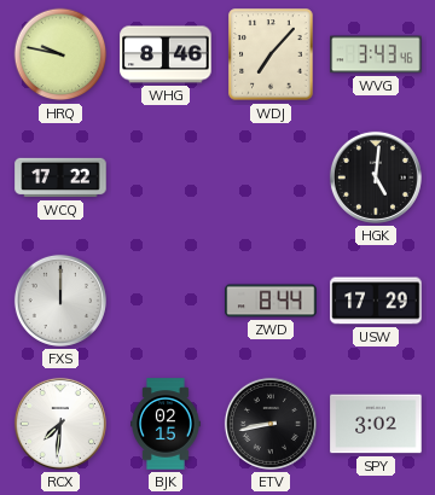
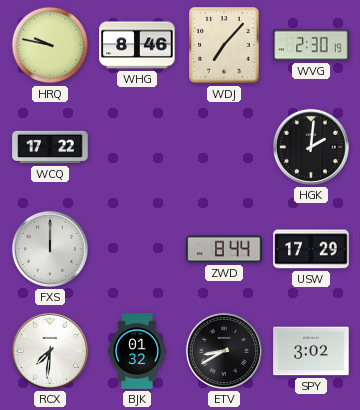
WVG: 3:43 -> 2:30 (311, 45)
HGK: 5:01 -> 2:01 (311, 147)
BJK: 02:15 -> 01:32 (138, 351)
ETV: 8:43 -> 8:40 (224, 351)
